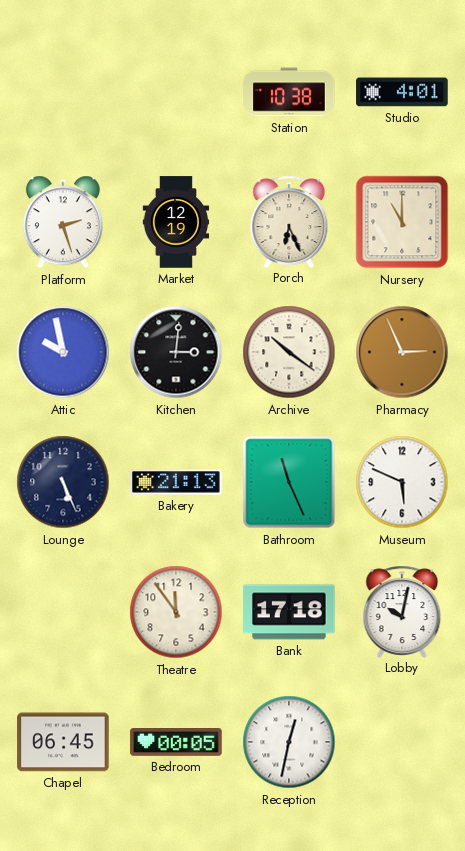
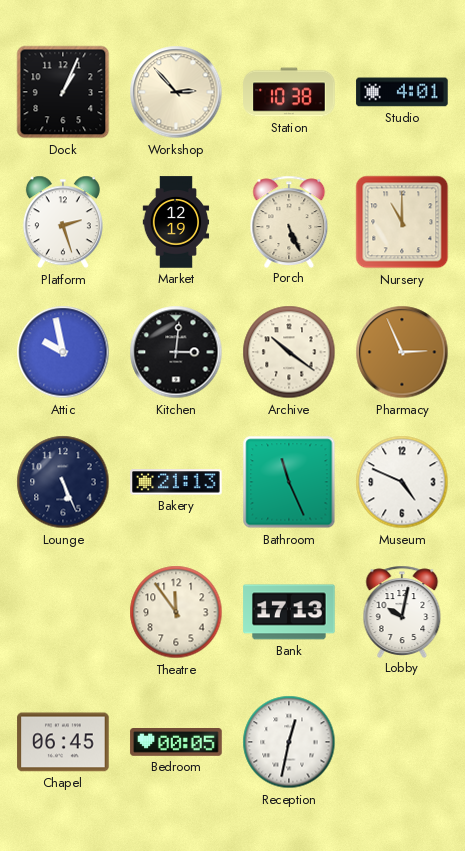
Dock: none -> 1:04 (63, 92)
Workshop: none -> 2:53 (176, 92)
Porch: 6:26 -> 5:26 (289, 221)
Museum: 5:49 -> 4:49 (402, 482)
Bank: 17:18 -> 17:13 (289, 612)
